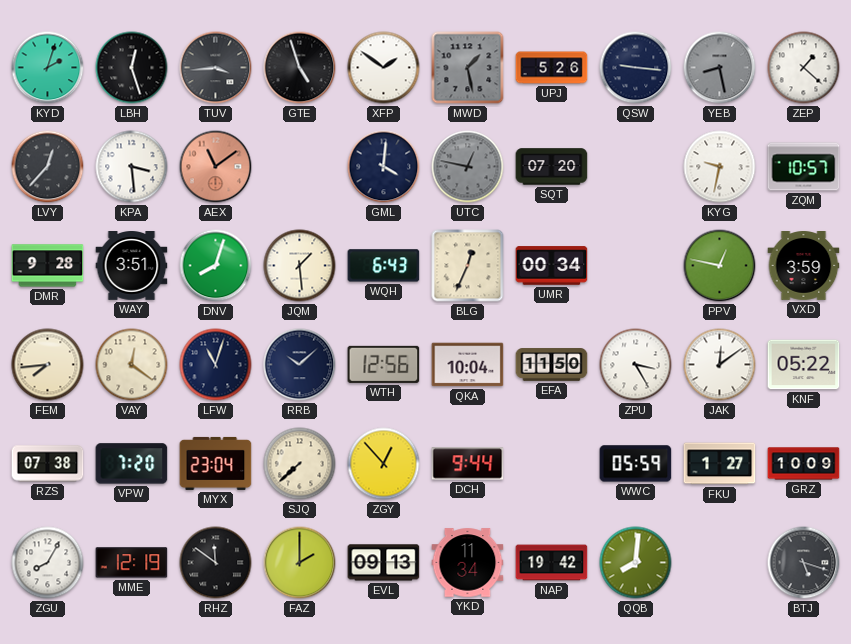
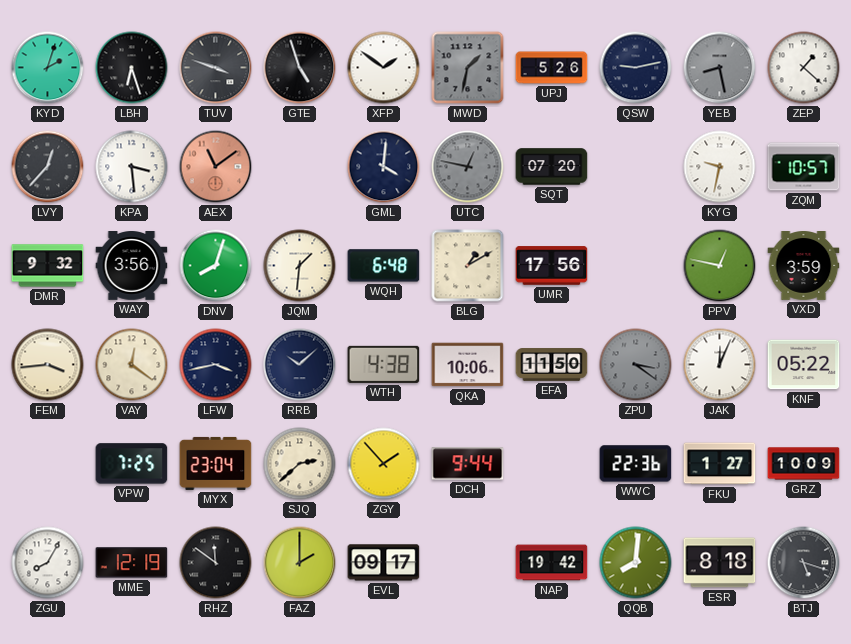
LBH: 12:27 -> 6:27 (132, 68)
TUV: 3:44 -> 3:48 (216, 68)
MWD: 1:28 -> 1:32 (468, 68)
QSW: 9:16 -> 9:13 (636, 68)
DMR: 9:28 -> 9:32 (48, 266)
WAY: 3:51 -> 3:56 (132, 266)
JQM: 1:29 -> 1:31 (300, 266)
WQH: 6:43 -> 6:48 (384, 266)
BLG: 12:34 -> 1:10 (468, 266)
UMR: 00:34 -> 17:56 (552, 266)
FEM: 7:44 -> 3:44 (48, 365)
LFW: 11:03 -> 3:43 (216, 365)
WTH: 12:56 -> 4:38 (384, 364)
QKA: 10:04 -> 10:06 (468, 365)
ZPU: 3:25 -> 3:21 (636, 365)
ZPU dial: white -> grey (636, 365)
JAK: 12:09 -> 12:04 (720, 365)
RZS: 07:38 -> none (48, 464)
VPW: 7:20 -> 7:25 (132, 464)
SJQ: 7:38 -> 2:38 (300, 464)
ZGY: 12:53 -> 1:53 (384, 464)
WWC: 05:59 -> 22:36 (636, 464)
EVL: 09:13 -> 09:17 (384, 563)
YKD: 11:34 -> none (468, 563)
ESR: none -> 8:18 (720, 563)
